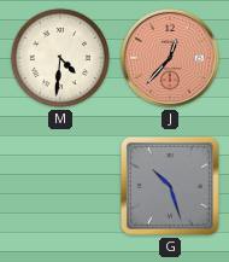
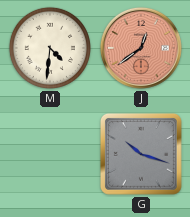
J: 12:37 -> 12:39 (141, 48)
G: 10:27 -> 10:18 (141, 154)
